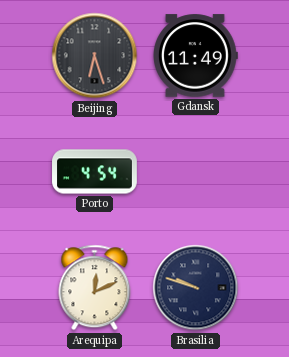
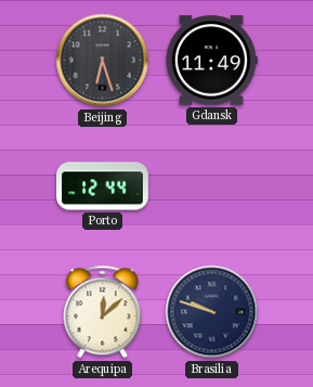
Porto: 4:54 -> 12:44 (103, 186)
Arequipa: 12:11 -> 12:08 (103, 312)
